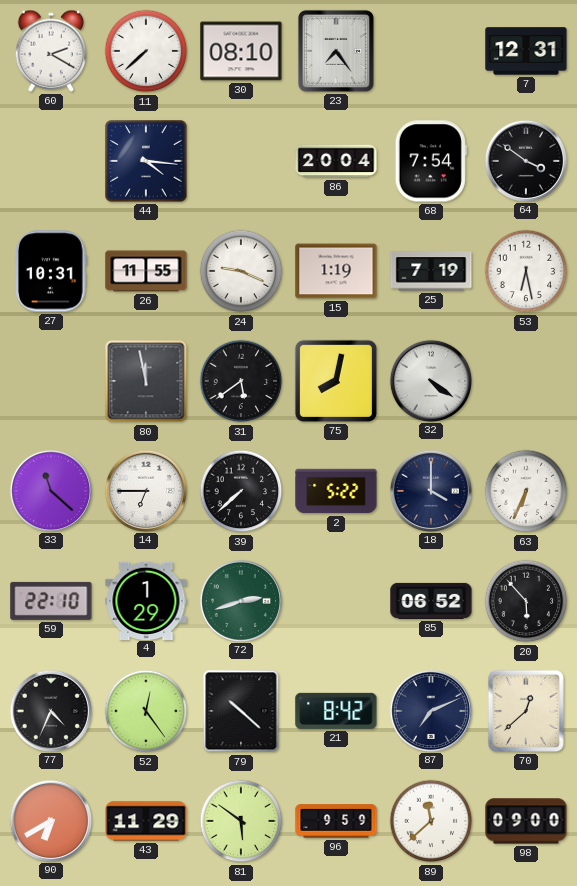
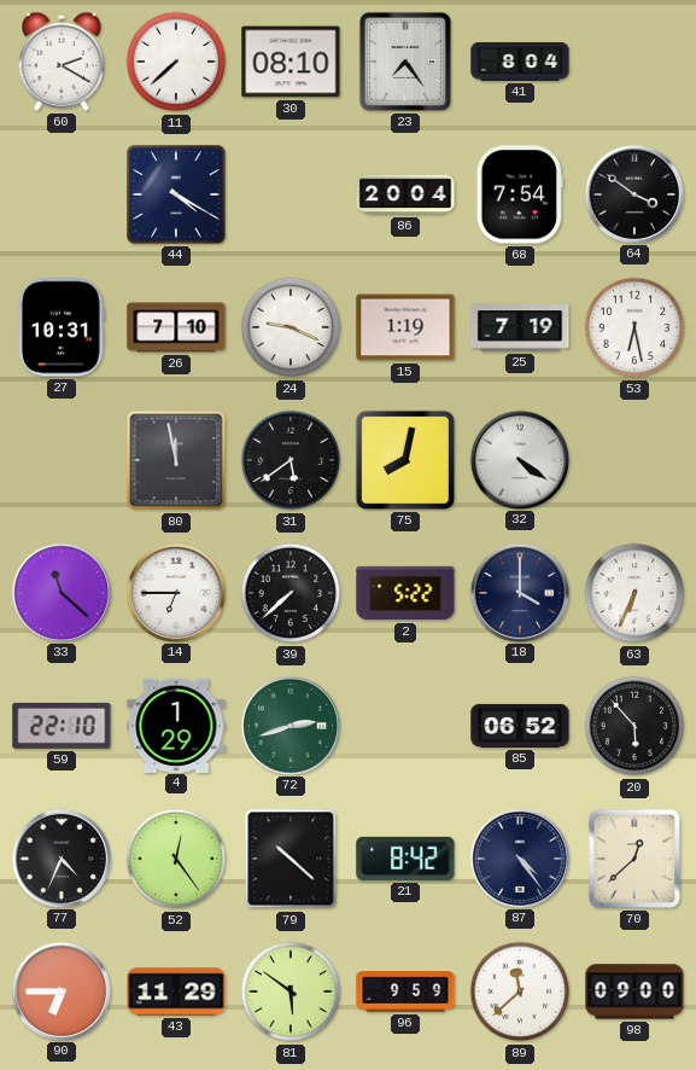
41: none -> 8:04 (520, 62)
7: 12:31 -> none (526, 51)
44: 4:16 -> 4:20 (176, 194)
26: 11:55 -> 7:10 (176, 327)
87: 7:11 -> 4:24 (519, 857)
90: 6:40 -> 6:45 (60, 990)
